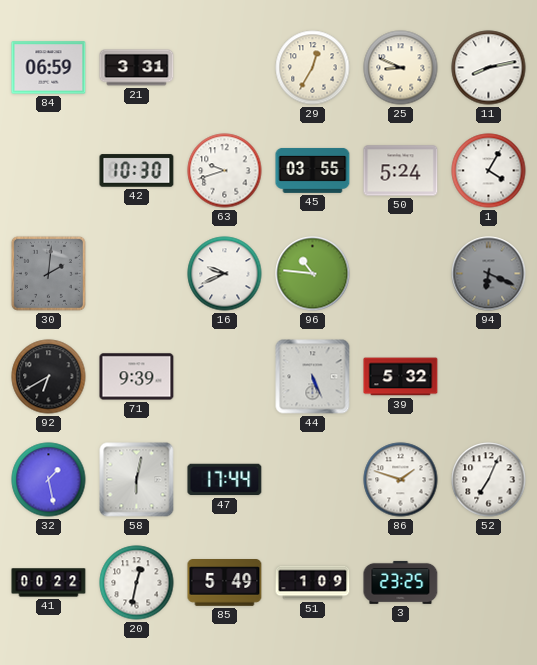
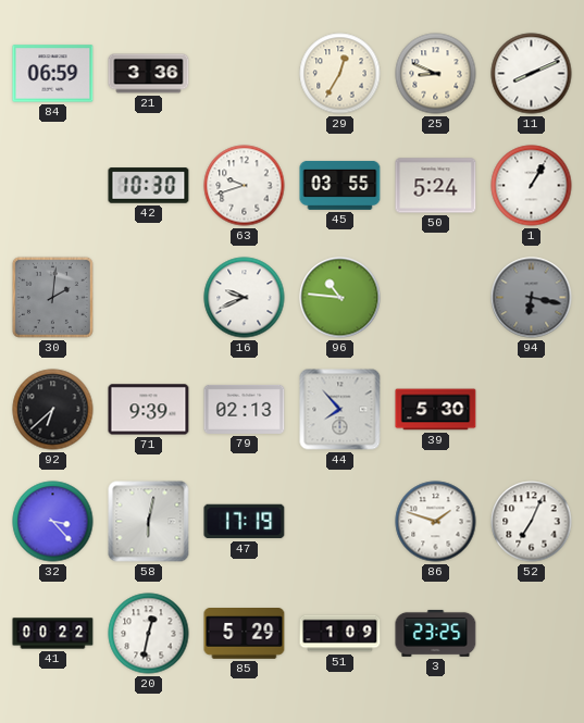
21: 3:31 -> 3:36 (149, 74)
11: 8:13 -> 8:11 (532, 74)
1: 4:05 -> 1:05 (532, 186)
94: 6:19 -> 6:17 (532, 298)
92: 6:40 -> 6:38 (53, 410)
79: none -> 02:13 (245, 409)
44: 5:26 -> 7:53 (340, 410)
39: 5:32 -> 5:30 (436, 410)
32: 1:28 -> 3:23 (53, 522)
47: 17:44 -> 17:19 (245, 522)
85: 5:49 -> 5:29 (245, 634)
